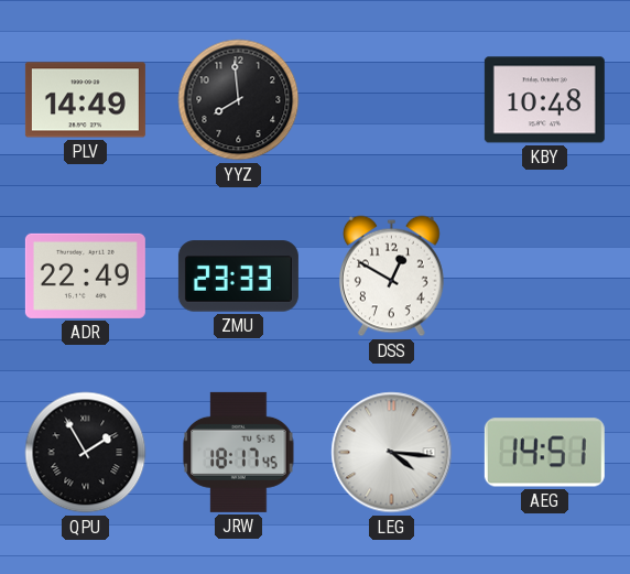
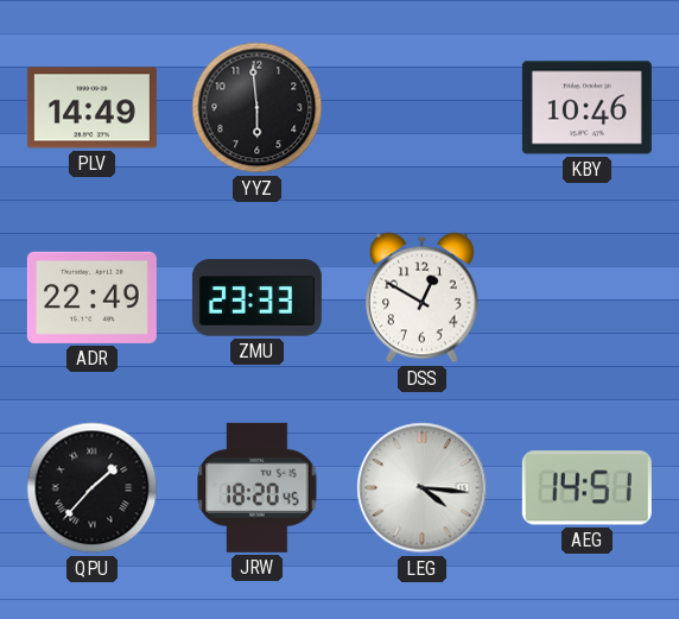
YYZ: 7:59 -> 5:59 (258, 108)
KBY: 10:48 -> 10:46 (586, 108)
QPU: 1:55 -> 1:37 (93, 488)
JRW: 18:17 -> 18:20 (258, 487)
